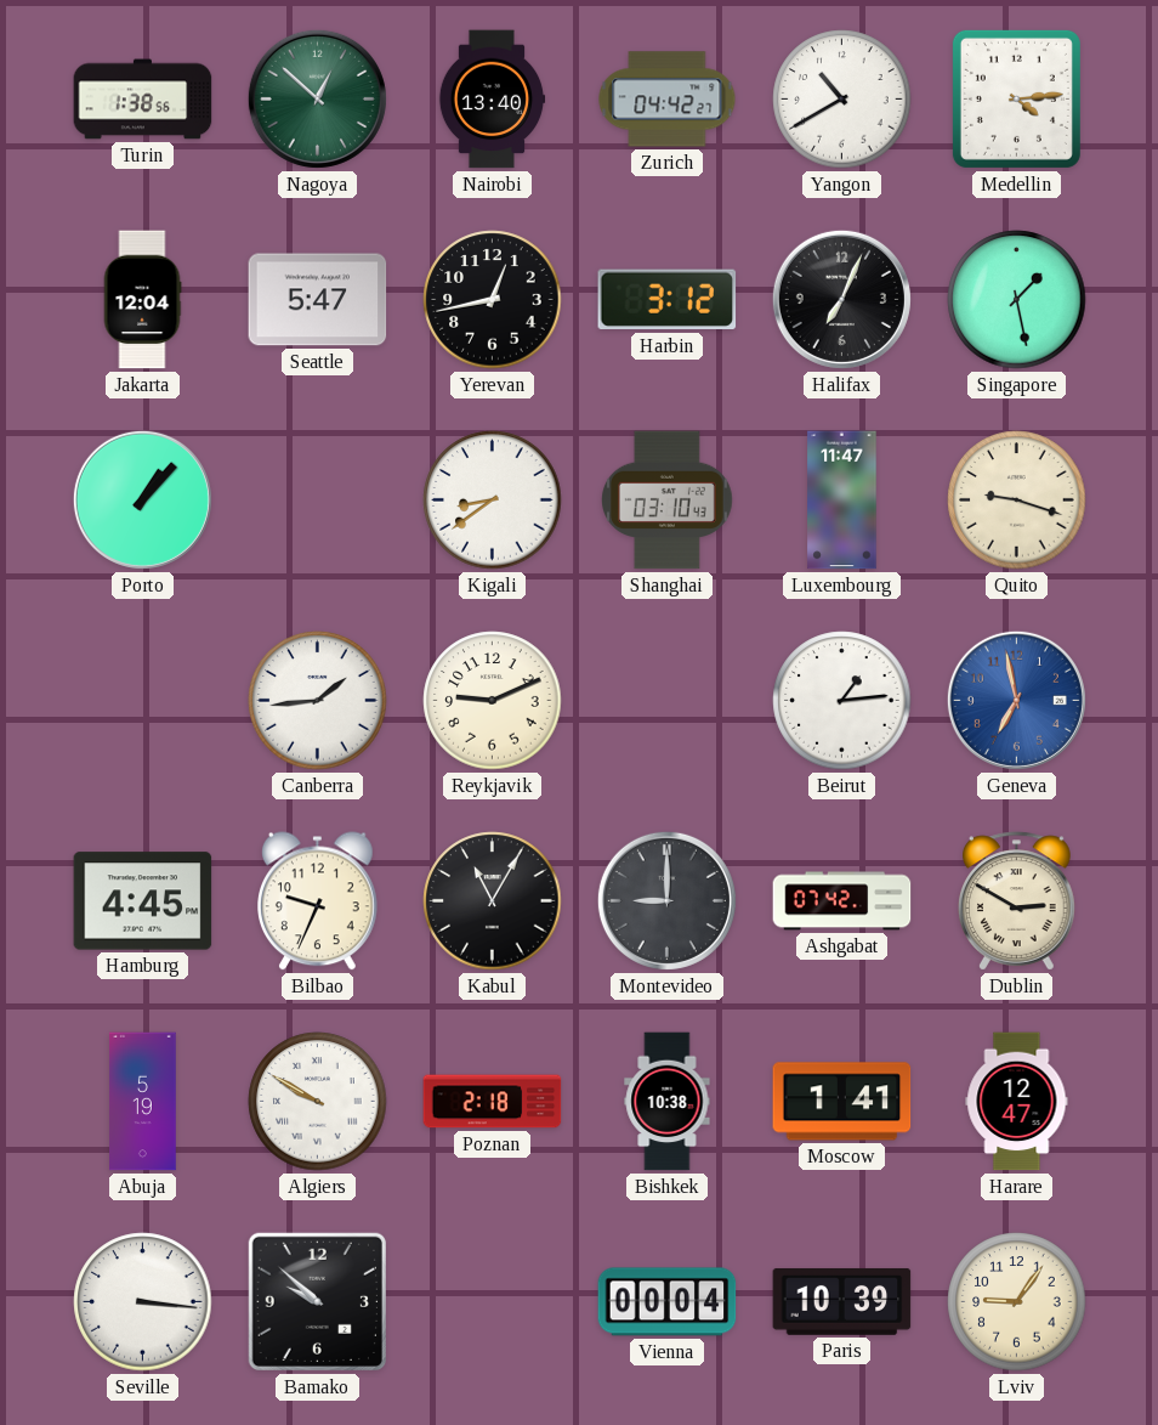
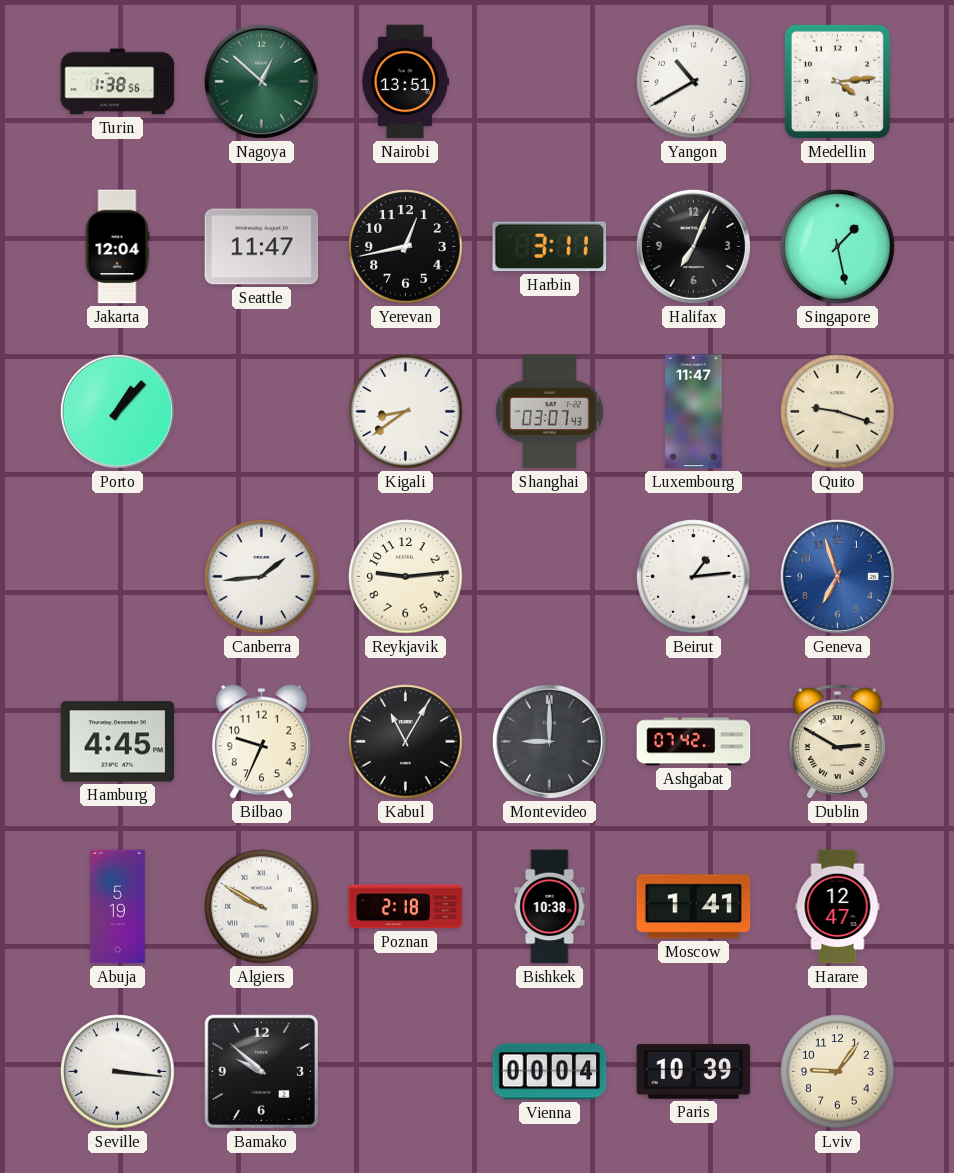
Nairobi: 13:40 -> 13:51 (405, 82)
Zurich: 04:42 -> none (668, 100)
Seattle: 5:47 -> 11:47 (262, 247)
Harbin: 3:12 -> 3:11 (550, 247)
Shanghai: 03:10 -> 03:07 (550, 412)
Reykjavik: 9:11 -> 9:14 (406, 577)
Geneva: 6:58 -> 6:57 (837, 576)
